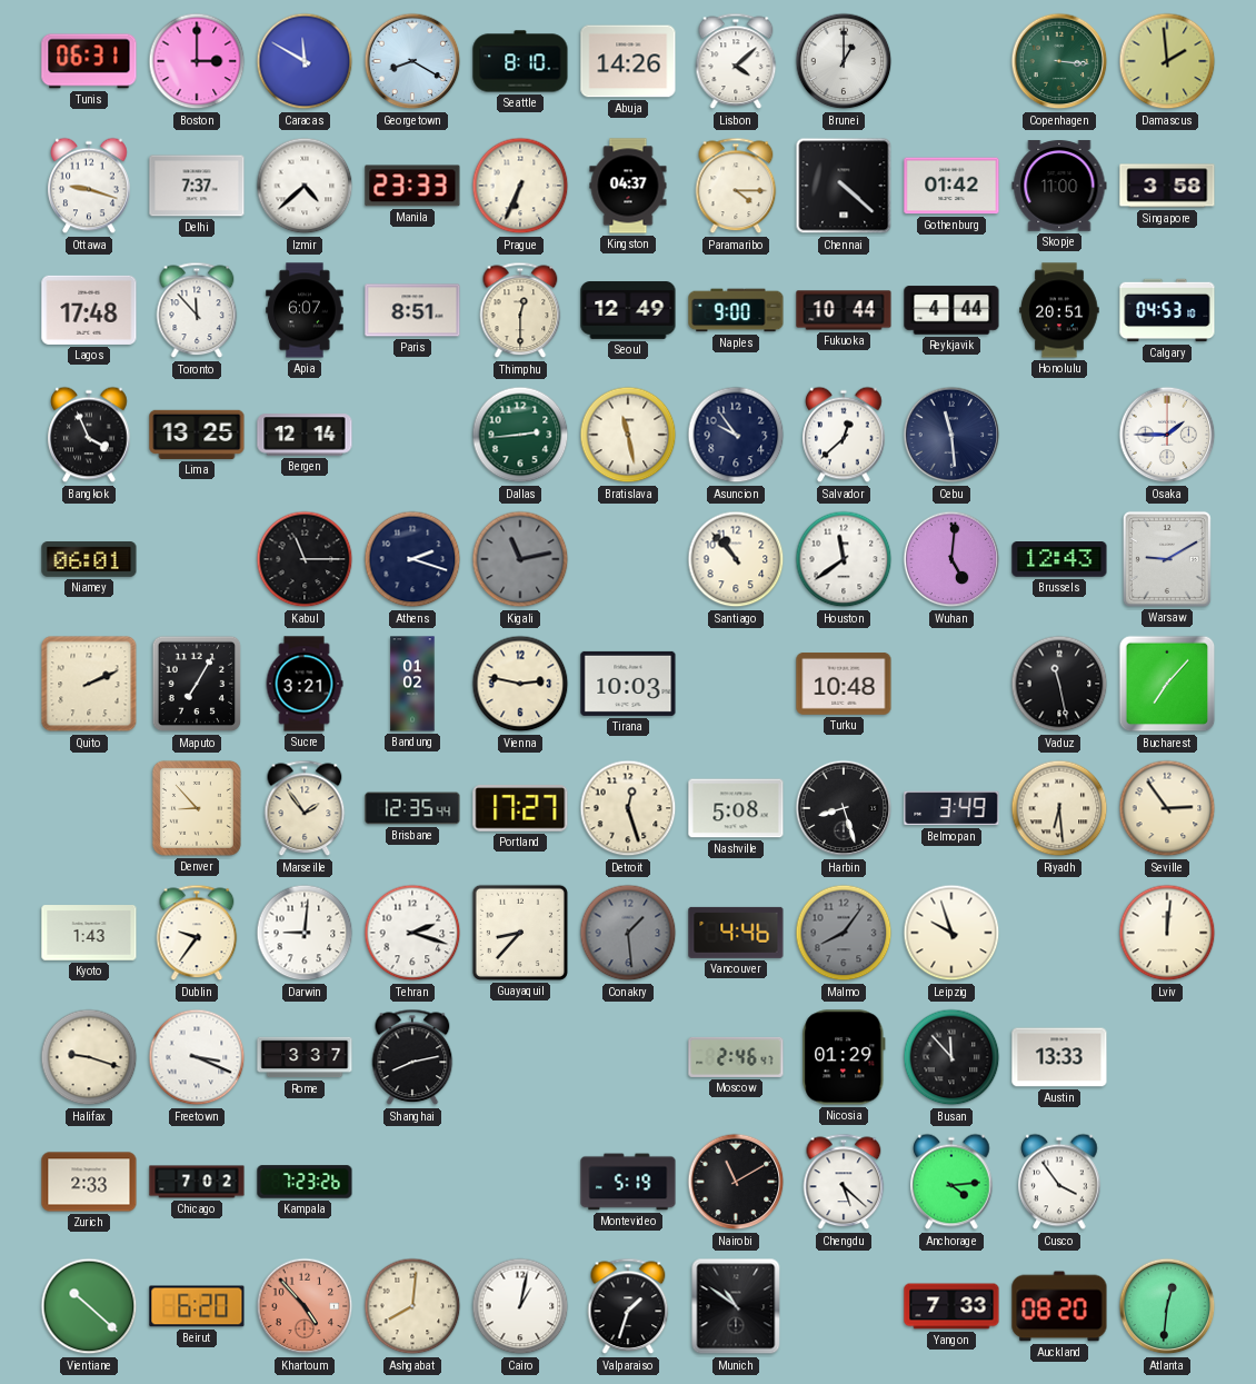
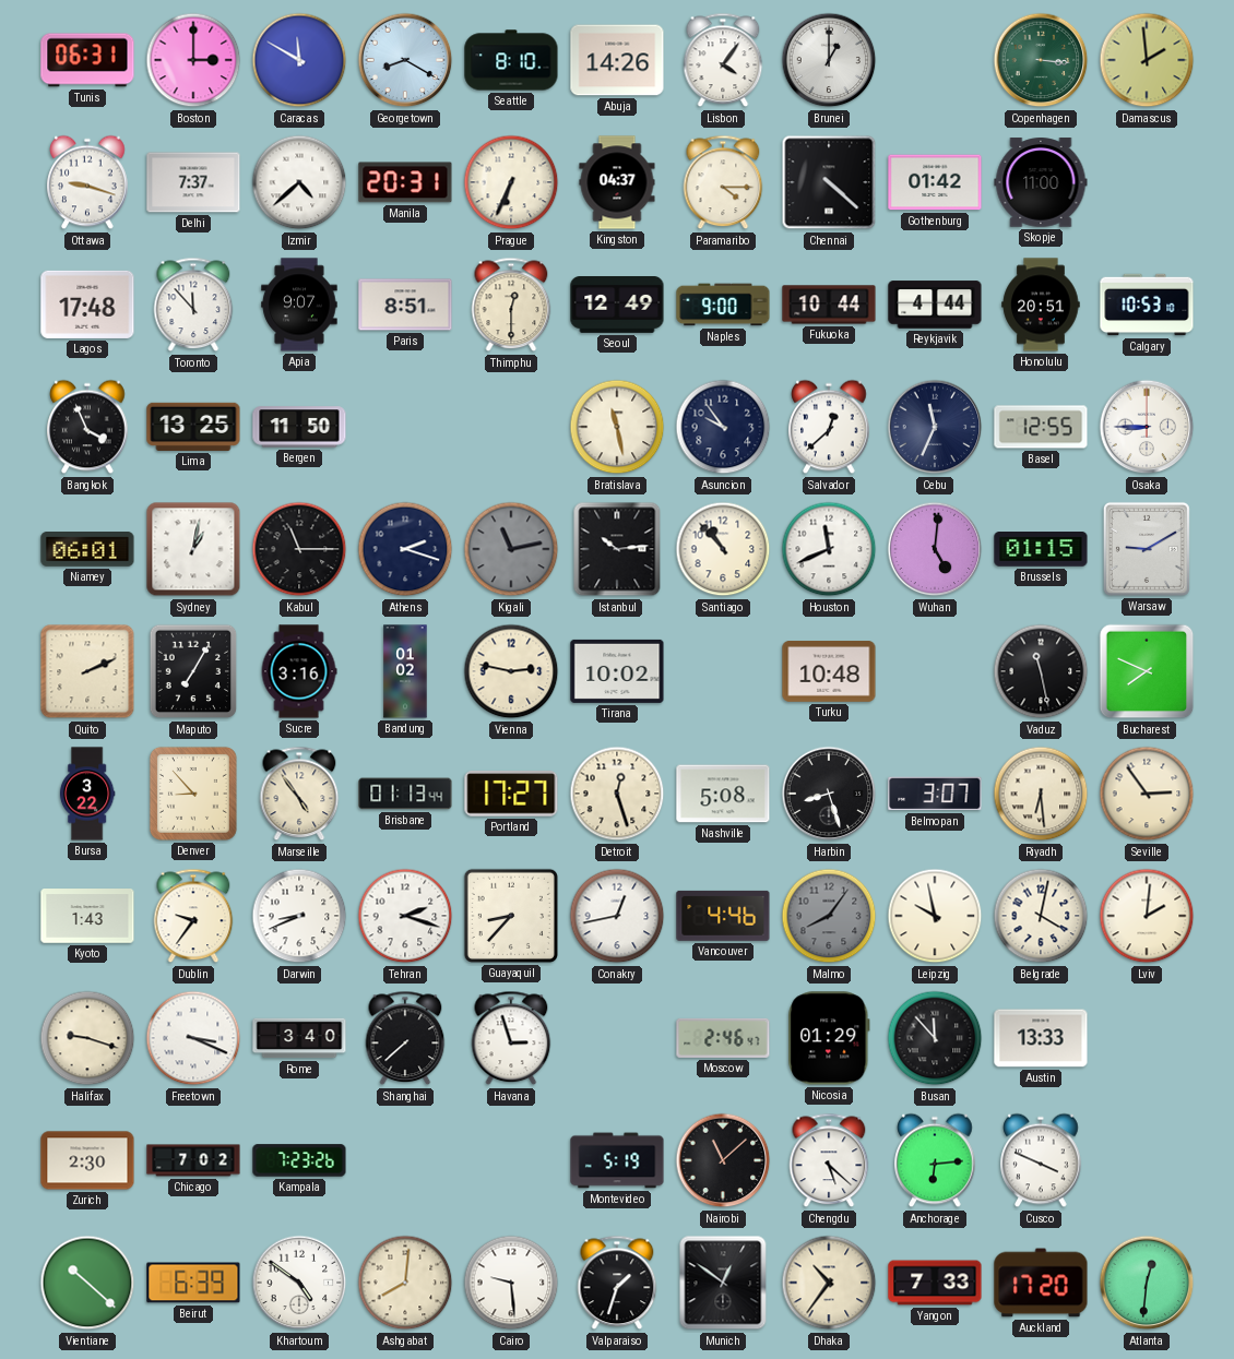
Lisbon: 4:08 -> 4:06 (723, 60)
Manila: 23:33 -> 20:31 (405, 182)
Singapore: 3:58 -> none (1167, 186)
Apia: 6:07 -> 9:07 (299, 305)
Calgary: 04:53 -> 10:53 (1147, 305)
Bergen: 12:14 -> 11:50 (299, 427)
Dallas: 2:44 -> none (520, 435)
Cebu: 11:29 -> 11:34 (935, 427)
Basel: none -> 12:55 (1041, 427)
Osaka: 1:45 -> 8:45 (1147, 427)
Sydney: none -> 1:02 (193, 549)
Istanbul: none -> 10:14 (617, 549)
Houston: 11:39 -> 11:41 (829, 549)
Brussels: 12:43 -> 01:15 (1041, 549)
Sucre: 3:21 -> 3:16 (299, 671)
Tirana: 10:03 -> 10:02 (617, 671)
Bucharest: 7:07 -> 7:49 (1147, 671)
Bursa: none -> 3:22 (87, 794)
Marseille: 1:54 -> 4:54 (299, 794)
Brisbane: 12:35 -> 01:13 (405, 794)
Belmopan: 3:49 -> 3:07 (935, 794)
Darwin: 9:01 -> 8:41 (299, 916)
Conakry: 1:29 -> 12:43 (617, 916)
Conakry dial: grey -> white (617, 916)
Leipzig: 9:57 -> 9:58 (935, 916)
Belgrade: none -> 4:02 (1041, 916)
Lviv: 12:01 -> 2:01 (1147, 916)
Rome: 3:37 -> 3:40 (299, 1038)
Shanghai: 8:13 -> 7:38 (405, 1038)
Havana: none -> 2:57 (511, 1038)
Zurich: 2:33 -> 2:30 (87, 1160)
Nairobi: 11:10 -> 11:08 (723, 1160)
Anchorage: 4:14 -> 6:14 (935, 1160)
Cusco: 3:54 -> 3:49 (1041, 1160)
Beirut: 6:20 -> 6:39 (193, 1283)
Khartoum: 4:53 -> 4:51 (299, 1283)
Khartoum dial: salmon -> white (299, 1283)
Cairo: 1:02 -> 9:29 (511, 1283)
Munich: 10:51 -> 12:51 (723, 1283)
Dhaka: none -> 10:36 (829, 1283)
Auckland: 08:20 -> 17:20 (1041, 1283)
